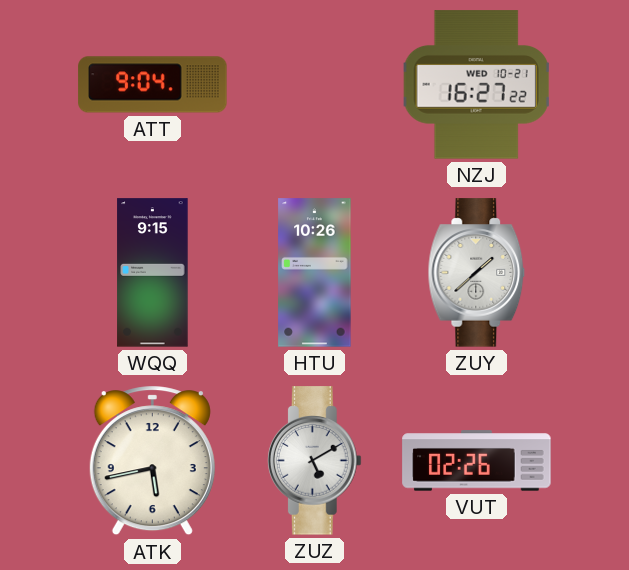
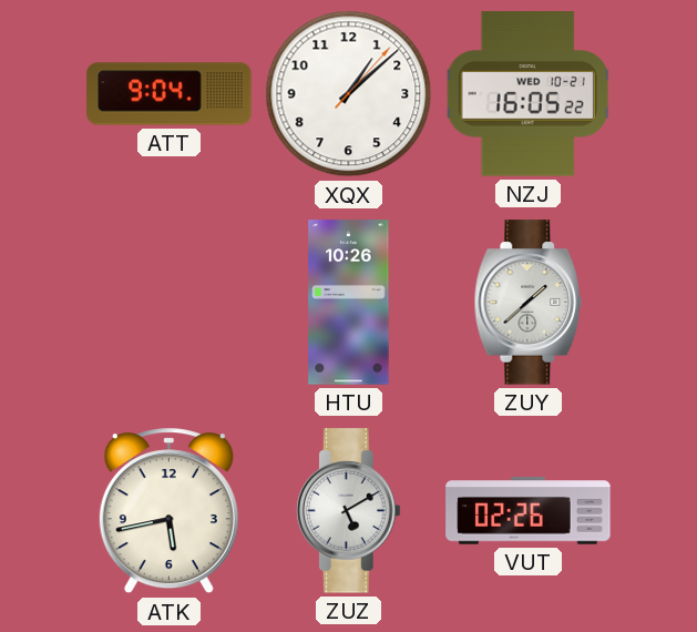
XQX: none -> 1:08 (349, 94)
NZJ: 16:27 -> 16:05 (527, 94)
WQQ: 9:15 -> none (153, 273)
